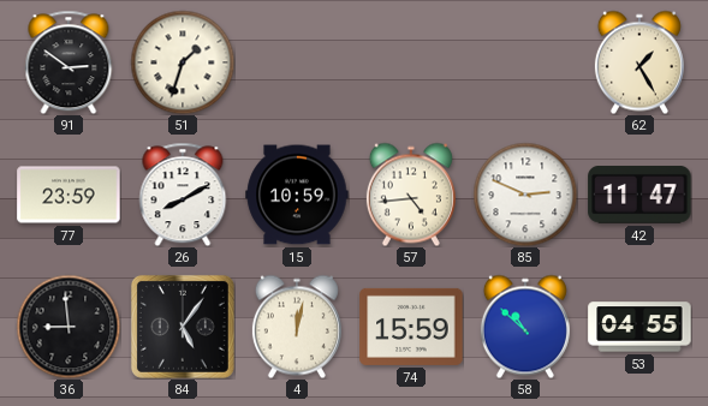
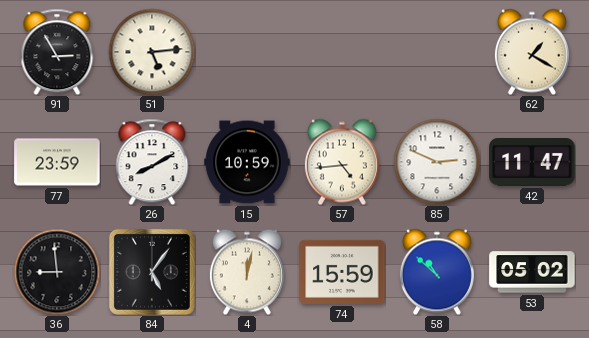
91: 2:51 -> 2:55 (57, 52)
51: 1:33 -> 5:14 (152, 52)
62: 1:25 -> 1:20 (532, 52)
53: 04:55 -> 05:02 (532, 272)
